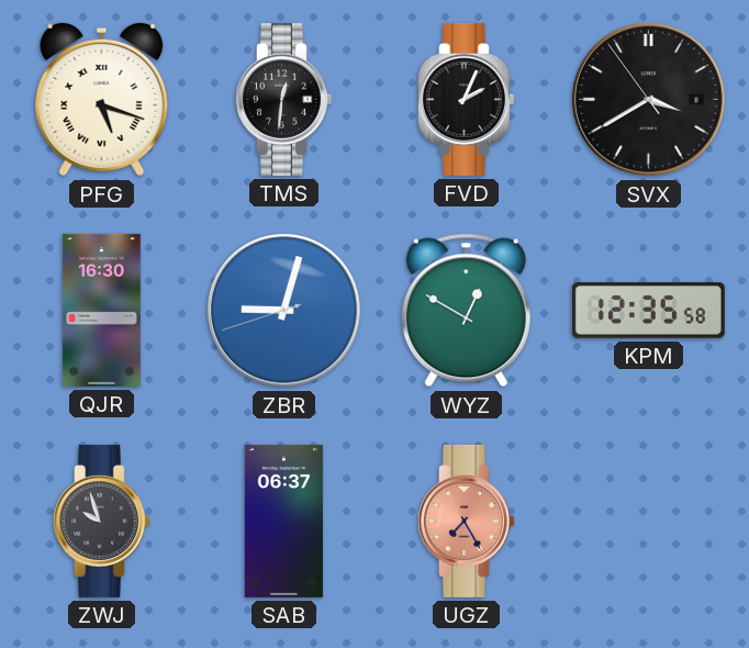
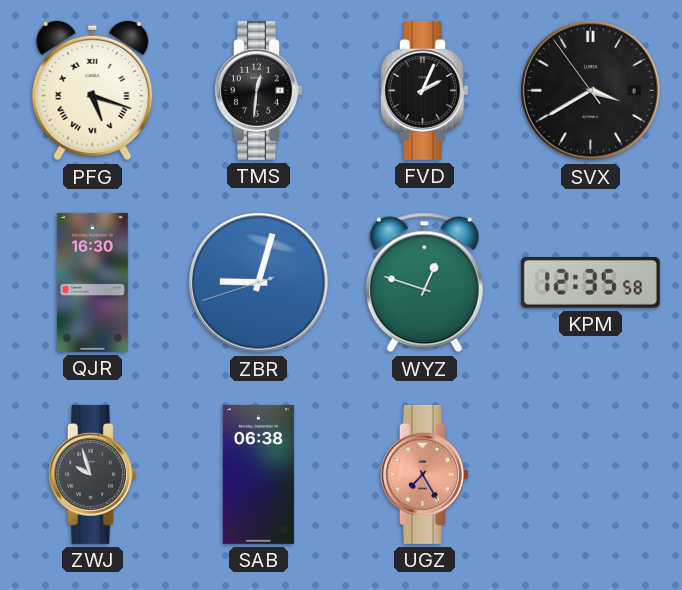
WYZ: 12:50 -> 12:48 (424, 283)
SAB: 06:37 -> 06:38 (258, 474)
